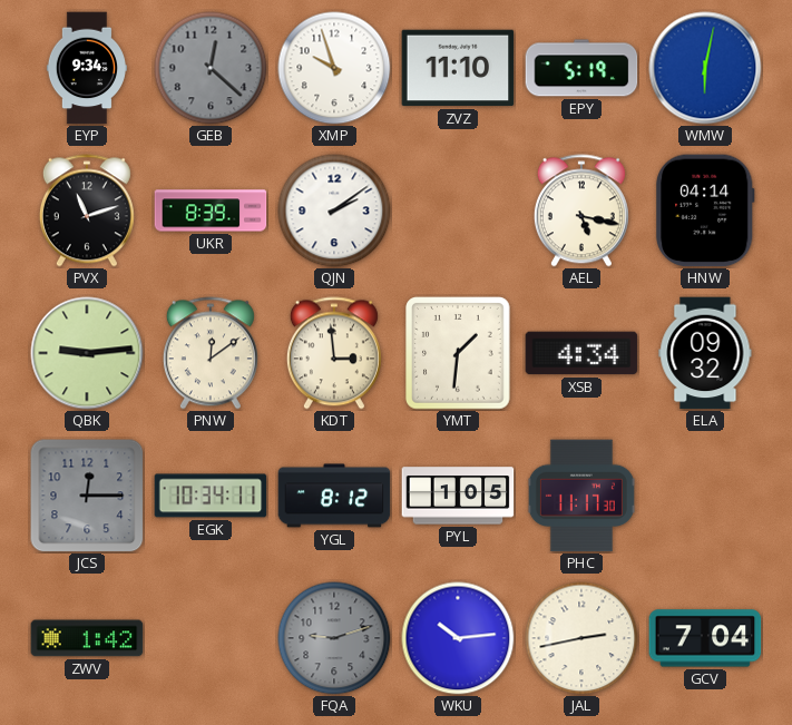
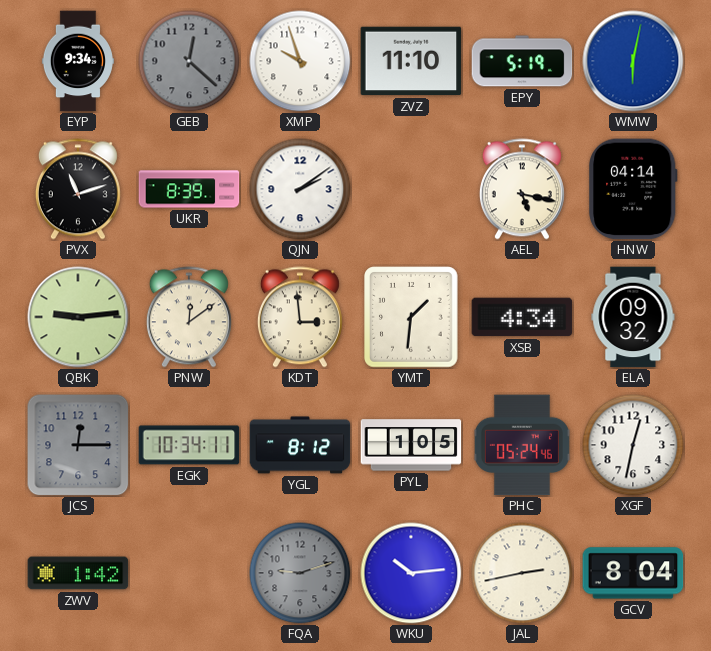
PHC: 11:17 -> 05:24 (522, 445)
XGF: none -> 12:32 (633, 445)
GCV: 7:04 -> 8:04 (633, 573)
